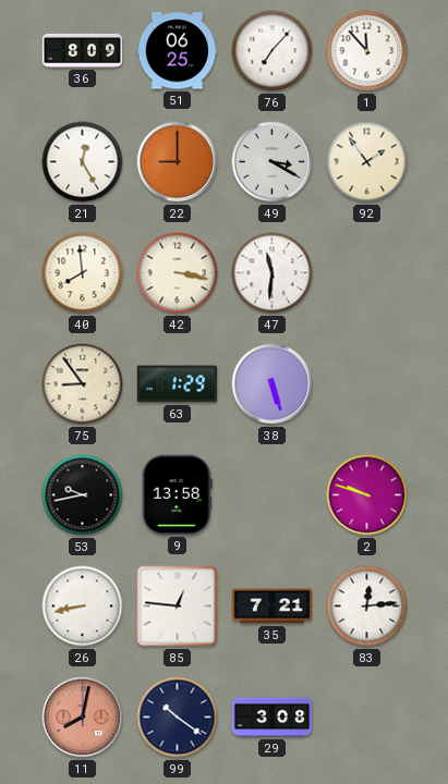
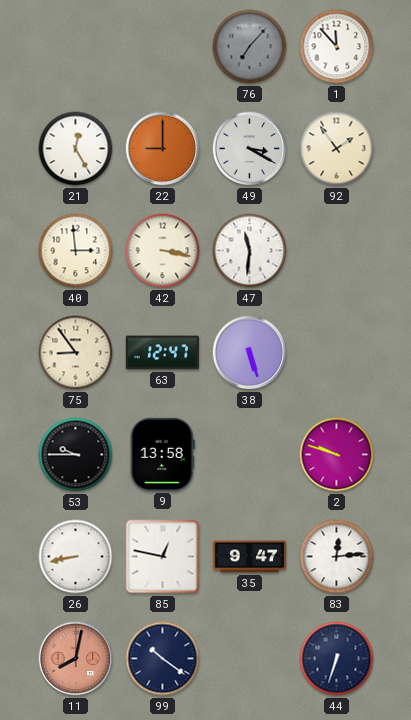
36: 8:09 -> none (83, 50)
51: 06:25 -> none (177, 51)
76 dial: white -> grey (250, 47)
40: 7:59 -> 2:59 (76, 251)
63: 1:29 -> 12:47 (162, 353)
53: 9:43 -> 9:45 (76, 455)
85: 12:46 -> 12:47 (163, 557)
35: 7:21 -> 9:47 (250, 557)
29: 3:08 -> none (273, 718)
44: none -> 6:33 (337, 659)
